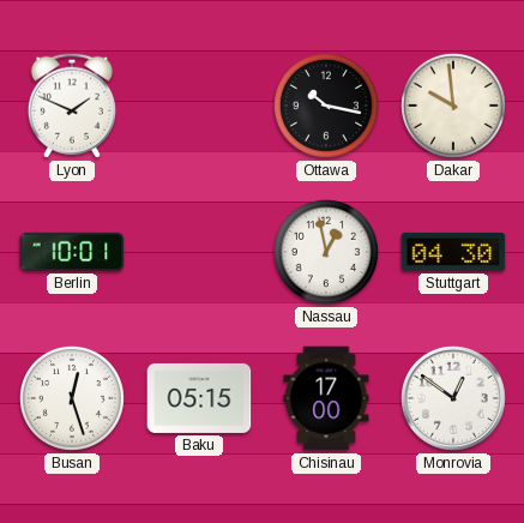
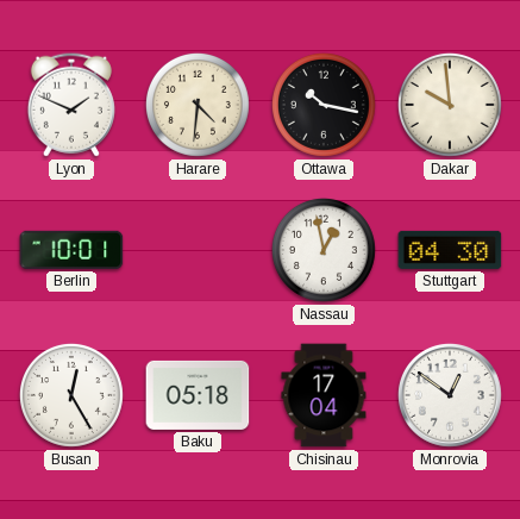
Harare: none -> 4:31 (198, 105)
Busan: 12:27 -> 12:25 (71, 395)
Baku: 05:15 -> 05:18 (198, 395)
Chisinau: 17:00 -> 17:04 (324, 395)
